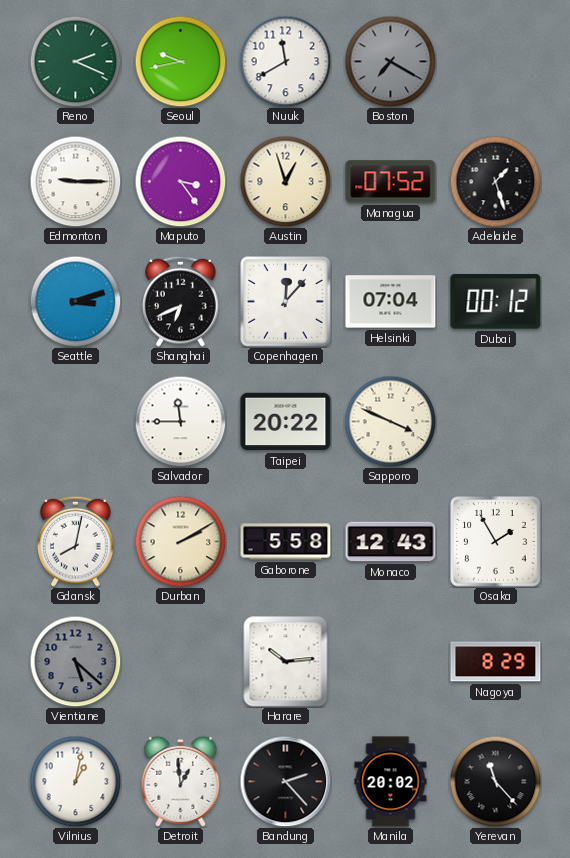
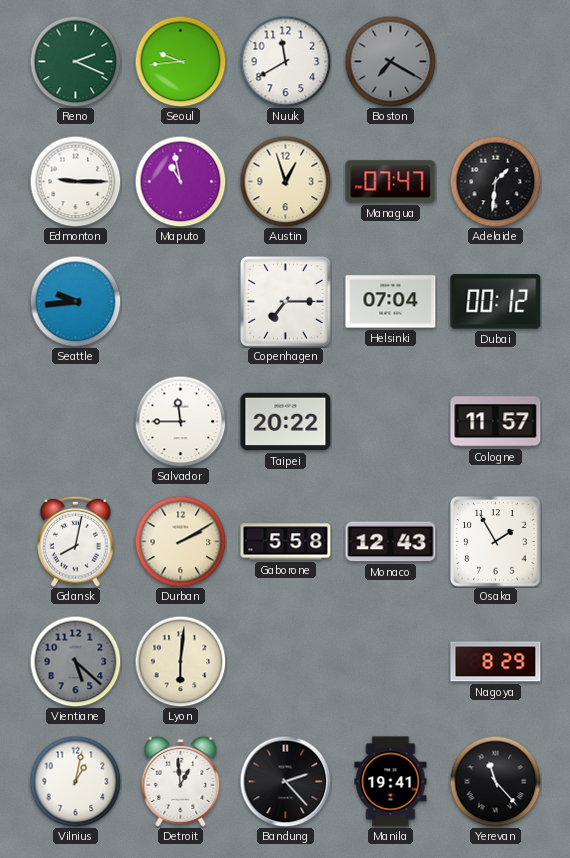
Seoul: 9:43 -> 9:44 (180, 61)
Maputo: 3:24 -> 10:58 (180, 181)
Managua: 07:52 -> 07:47 (391, 182)
Adelaide: 1:27 -> 1:31 (495, 181)
Seattle: 3:12 -> 9:44 (75, 301)
Shanghai: 6:41 -> none (181, 301)
Copenhagen: 12:07 -> 7:15 (286, 302)
Sapporo: 3:49 -> none (390, 421)
Cologne: none -> 11:57 (496, 422)
Lyon: none -> 6:01 (180, 661)
Harare: 10:14 -> none (286, 662)
Manila: 20:02 -> 19:41 (391, 782)
